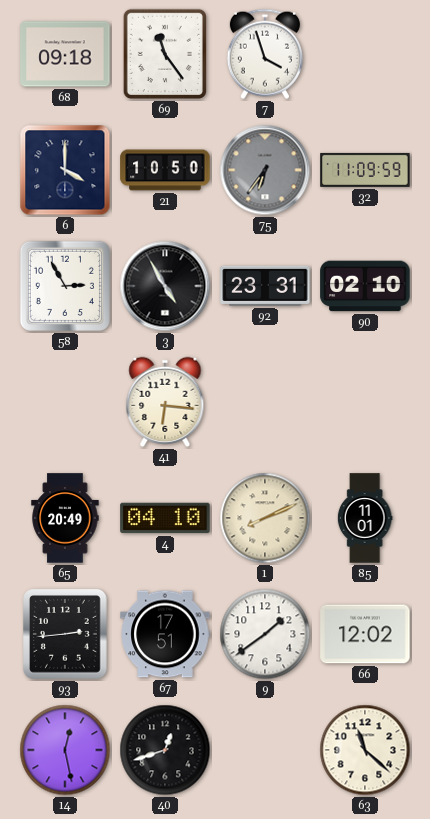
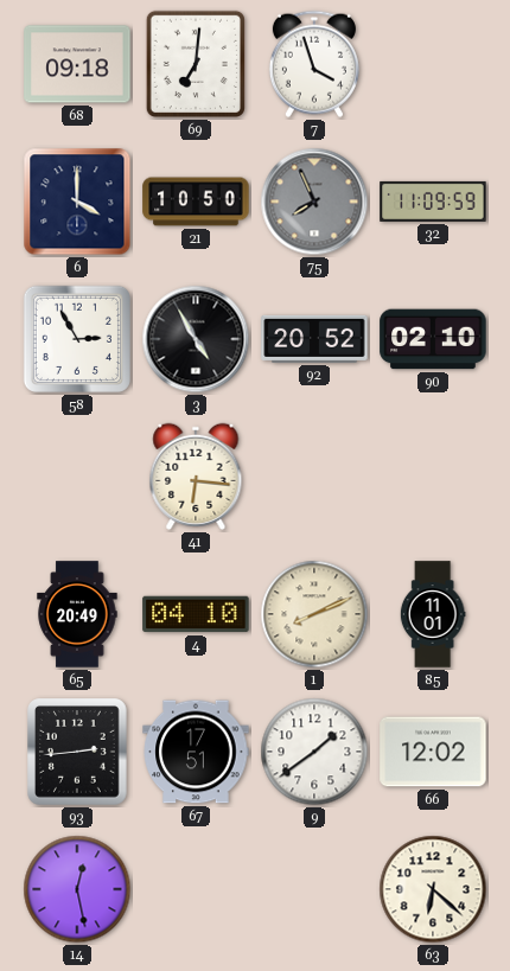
69: 11:24 -> 7:01 (196, 64)
75: 6:36 -> 7:56 (314, 202)
92: 23:31 -> 20:52 (314, 339)
40: 12:42 -> none (165, 750)
63: 11:22 -> 6:22 (433, 889)
